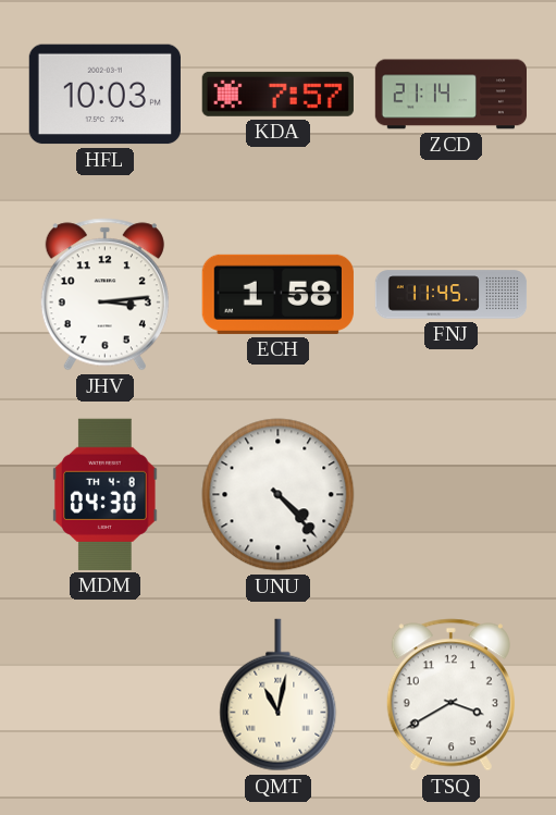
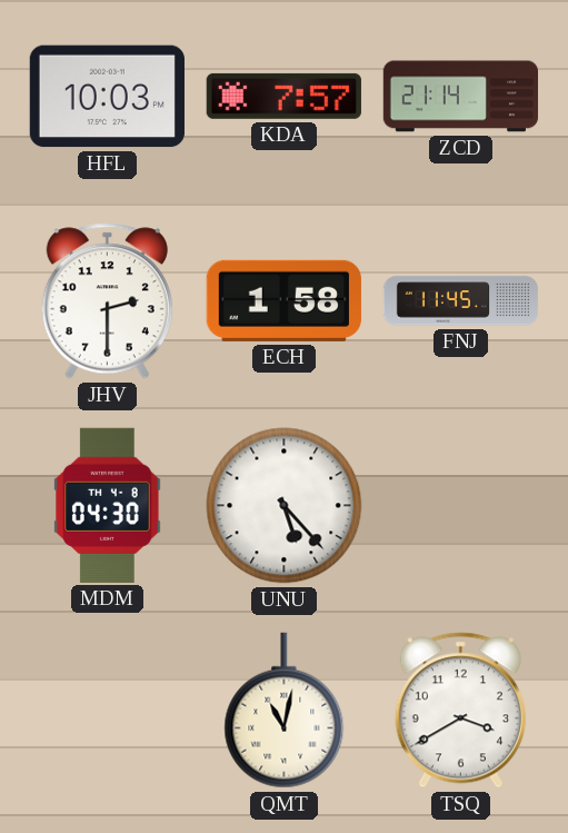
JHV: 3:14 -> 2:30 (107, 301)
UNU: 4:23 -> 5:23 (285, 506)
